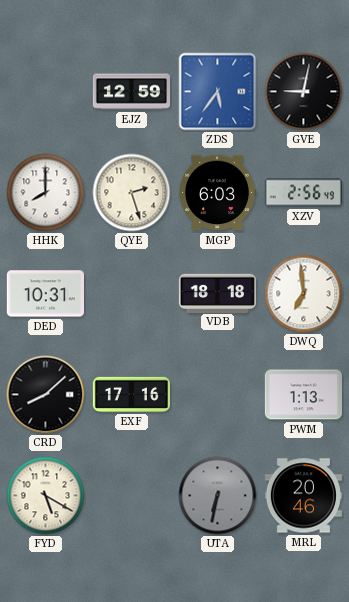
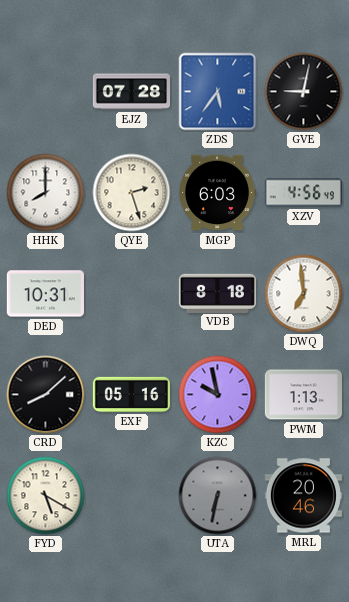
EJZ: 12:59 -> 07:28 (131, 92)
XZV: 2:56 -> 4:56 (303, 193)
VDB: 18:18 -> 8:18 (217, 293)
EXF: 17:16 -> 05:16 (131, 394)
KZC: none -> 9:58 (218, 395)
